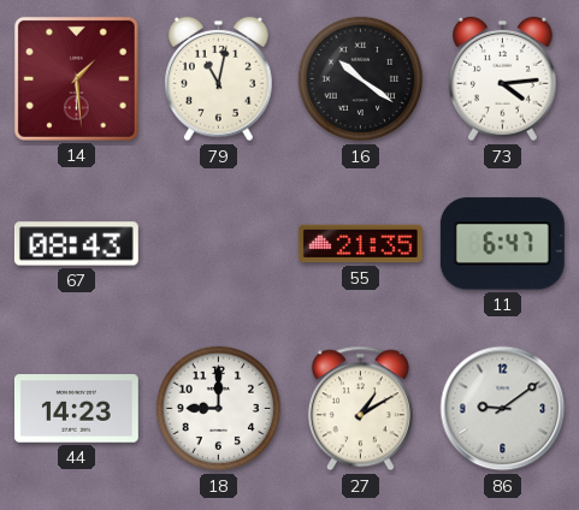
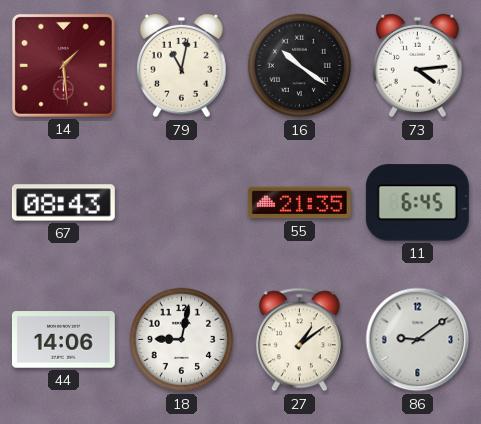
11: 6:47 -> 6:45 (417, 203)
44: 14:23 -> 14:06 (63, 340)
18: 9:00 -> 9:02 (182, 340)
27: 1:10 -> 1:09 (299, 340)
